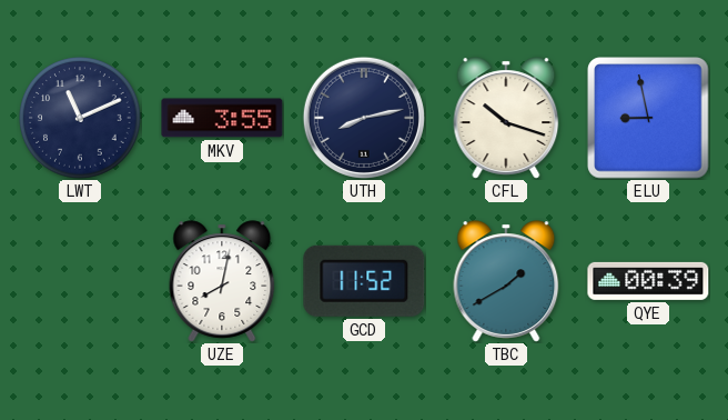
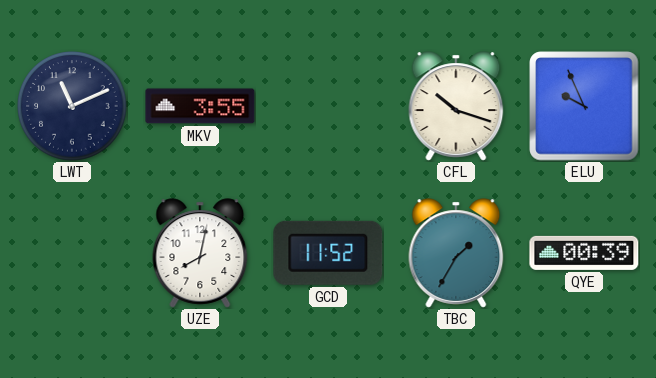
UTH: 8:13 -> none (364, 118)
ELU: 8:58 -> 9:56 (584, 106)
TBC: 1:40 -> 1:35 (456, 253)
